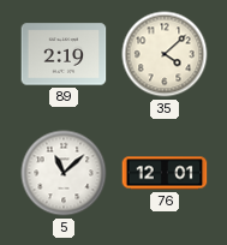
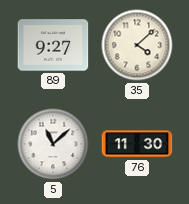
89: 2:19 -> 9:27 (53, 45)
76: 12:01 -> 11:30 (137, 144)
